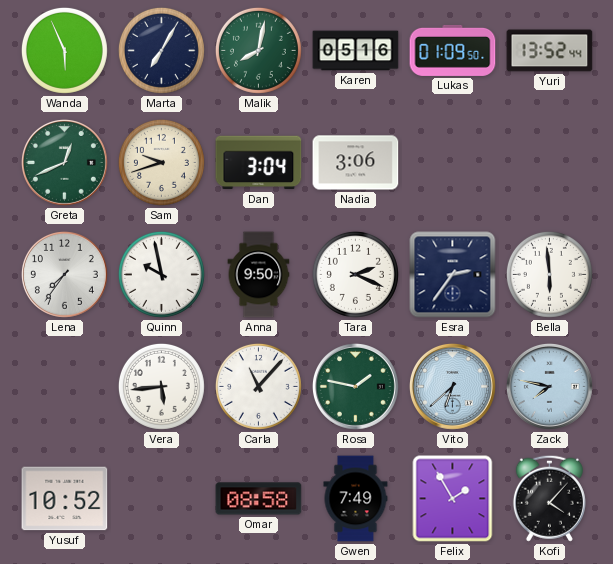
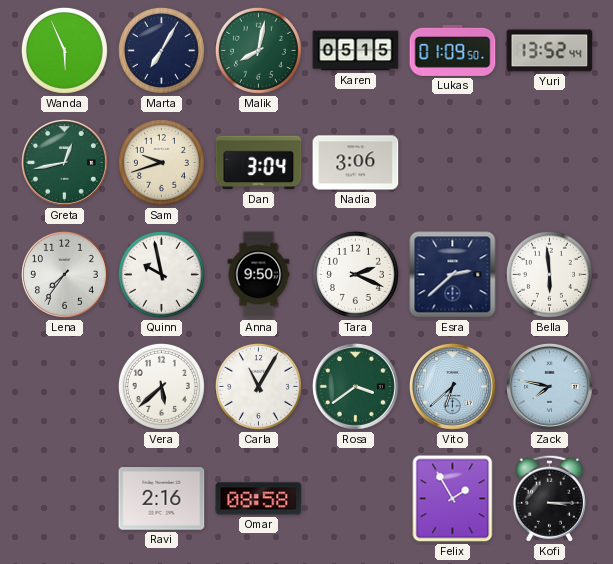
Karen: 05:16 -> 05:15 (356, 51)
Greta: 12:41 -> 12:43 (64, 162)
Esra: 2:36 -> 2:38 (453, 275)
Vera: 5:44 -> 5:38 (161, 386)
Carla: 11:07 -> 11:05 (258, 386)
Rosa: 1:47 -> 3:39 (355, 386)
Yusuf: 10:52 -> none (65, 499)
Ravi: none -> 2:16 (162, 499)
Gwen: 7:49 -> none (356, 499)
Kofi: 4:07 -> 3:15 (549, 498)
